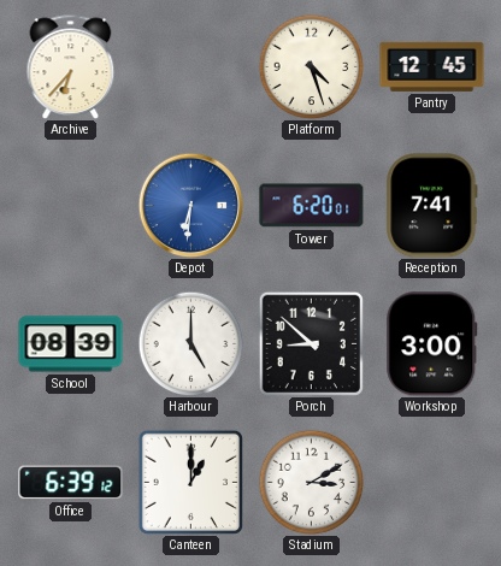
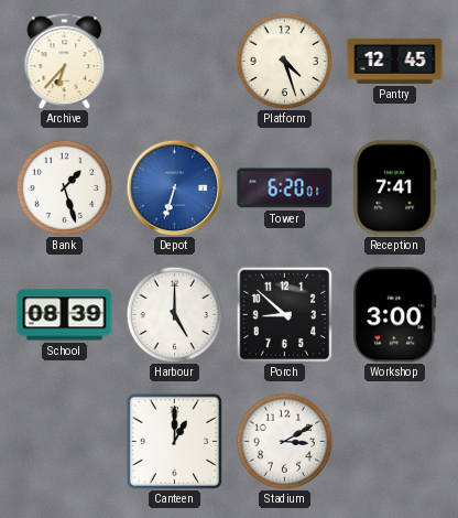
Bank: none -> 1:27 (64, 187)
Depot: 6:31 -> 6:33 (174, 187)
Office: 6:39 -> none (71, 483)
